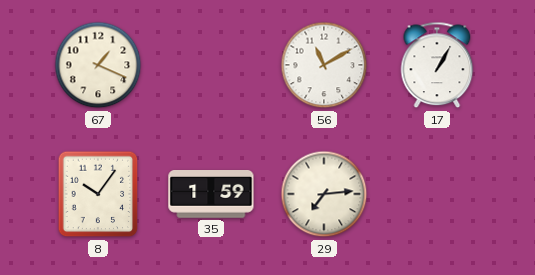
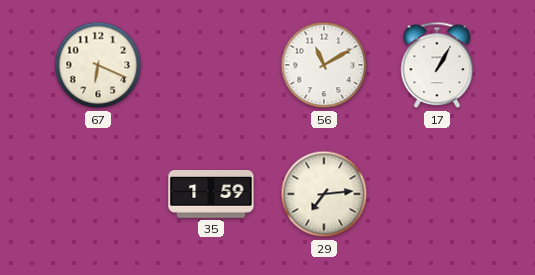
67: 1:19 -> 6:19 (98, 65)
8: 10:06 -> none (98, 194)
